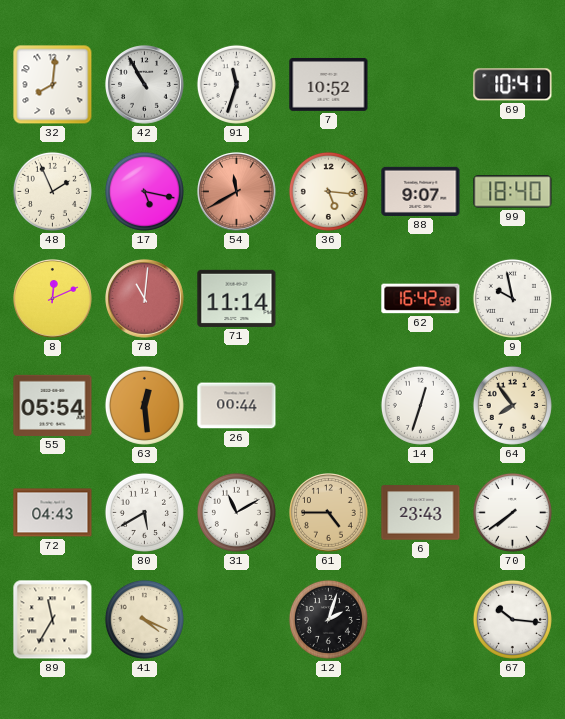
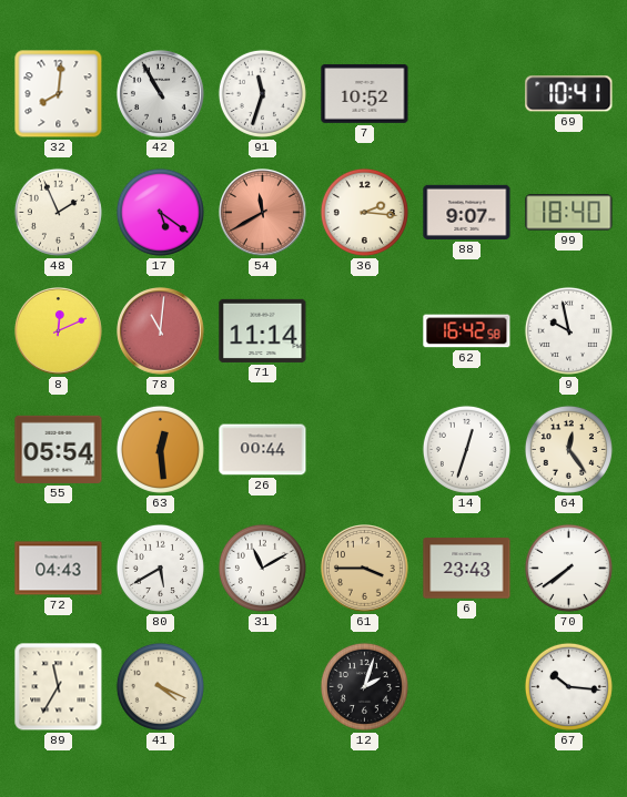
17: 5:17 -> 5:21 (160, 212)
36: 5:16 -> 2:16 (364, 212)
64: 7:54 -> 12:24 (568, 449)
61: 4:45 -> 3:45 (365, 569)
